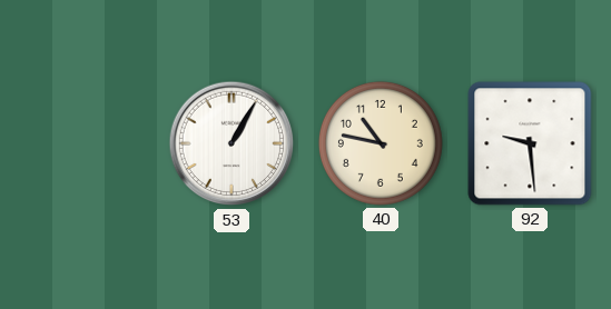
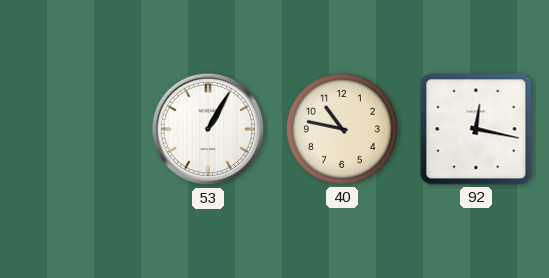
92: 9:29 -> 12:17 (476, 129)
